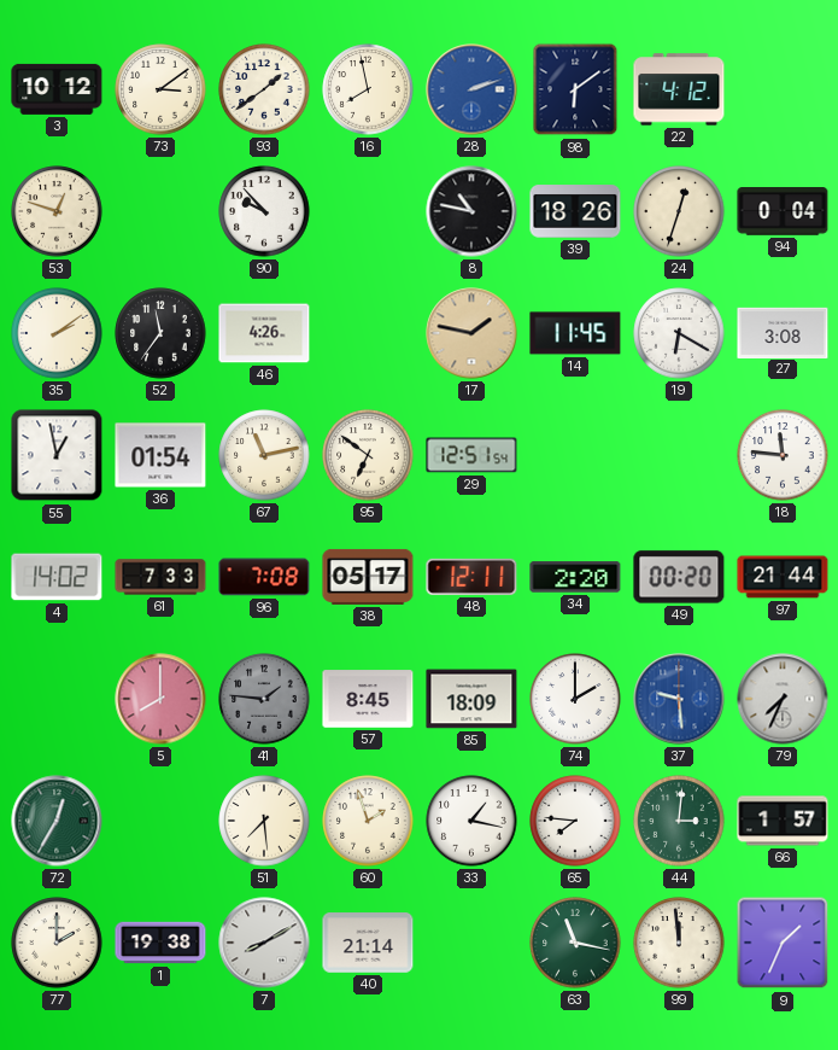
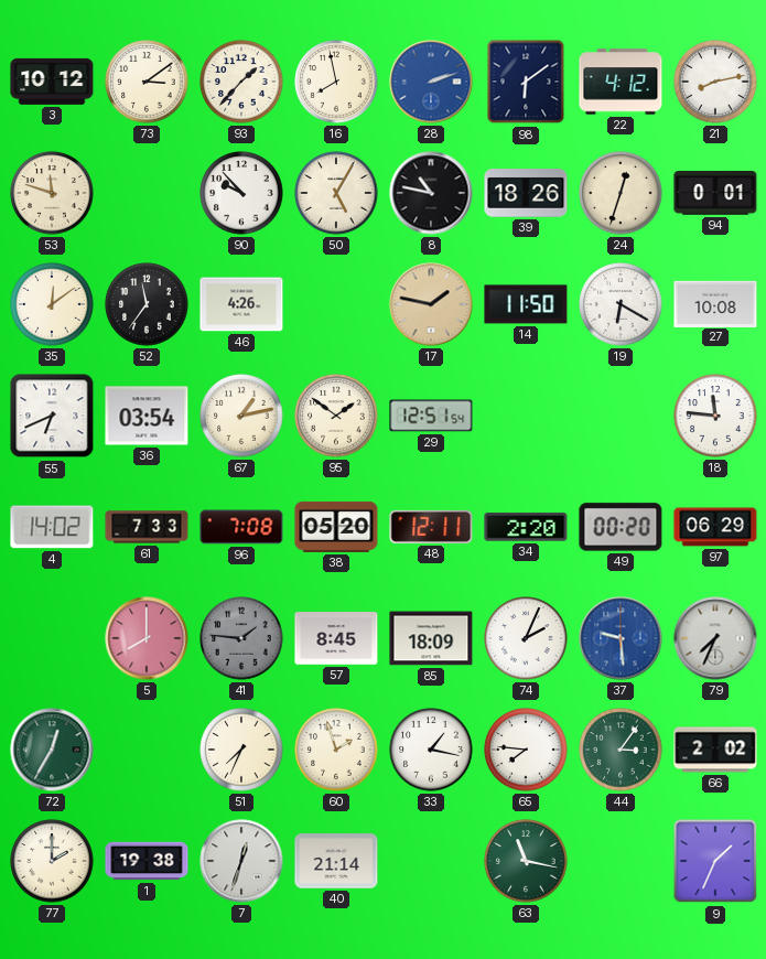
93: 1:39 -> 1:37 (241, 82)
21: none -> 8:13 (715, 82)
53: 12:48 -> 11:48 (52, 193)
50: none -> 5:05 (336, 193)
94: 0:04 -> 0:01 (715, 194)
35: 2:09 -> 12:09 (52, 304)
14: 11:45 -> 11:50 (526, 304)
27: 3:08 -> 10:08 (715, 303)
55: 12:58 -> 6:41 (52, 416)
36: 01:54 -> 03:54 (147, 416)
67: 11:13 -> 1:13 (241, 416)
95: 6:51 -> 1:51 (336, 416)
38: 05:17 -> 05:20 (336, 527)
97: 21:44 -> 06:29 (715, 527)
74: 2:00 -> 2:04 (526, 638)
51: 7:29 -> 7:34 (241, 750)
44: 3:01 -> 3:06 (621, 750)
66: 1:57 -> 2:02 (715, 750)
7: 8:10 -> 12:33 (241, 861)
99: 11:59 -> none (679, 943)
